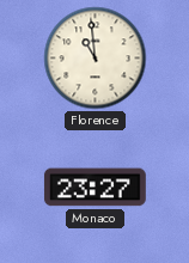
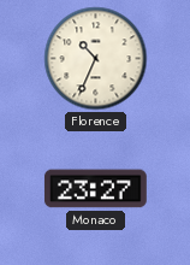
Florence: 10:59 -> 10:34 (96, 59)
